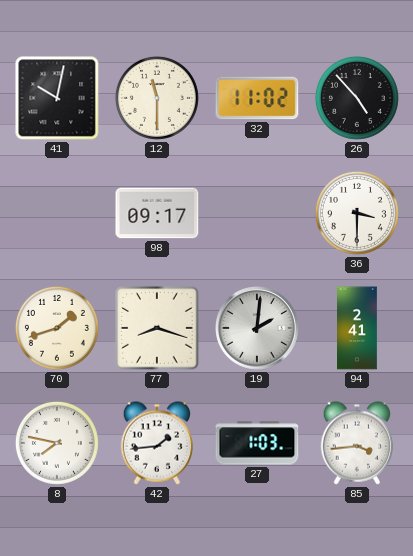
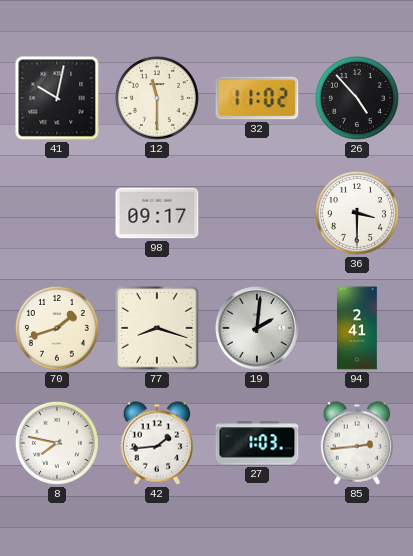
85: 3:44 -> 2:44 (357, 443)
